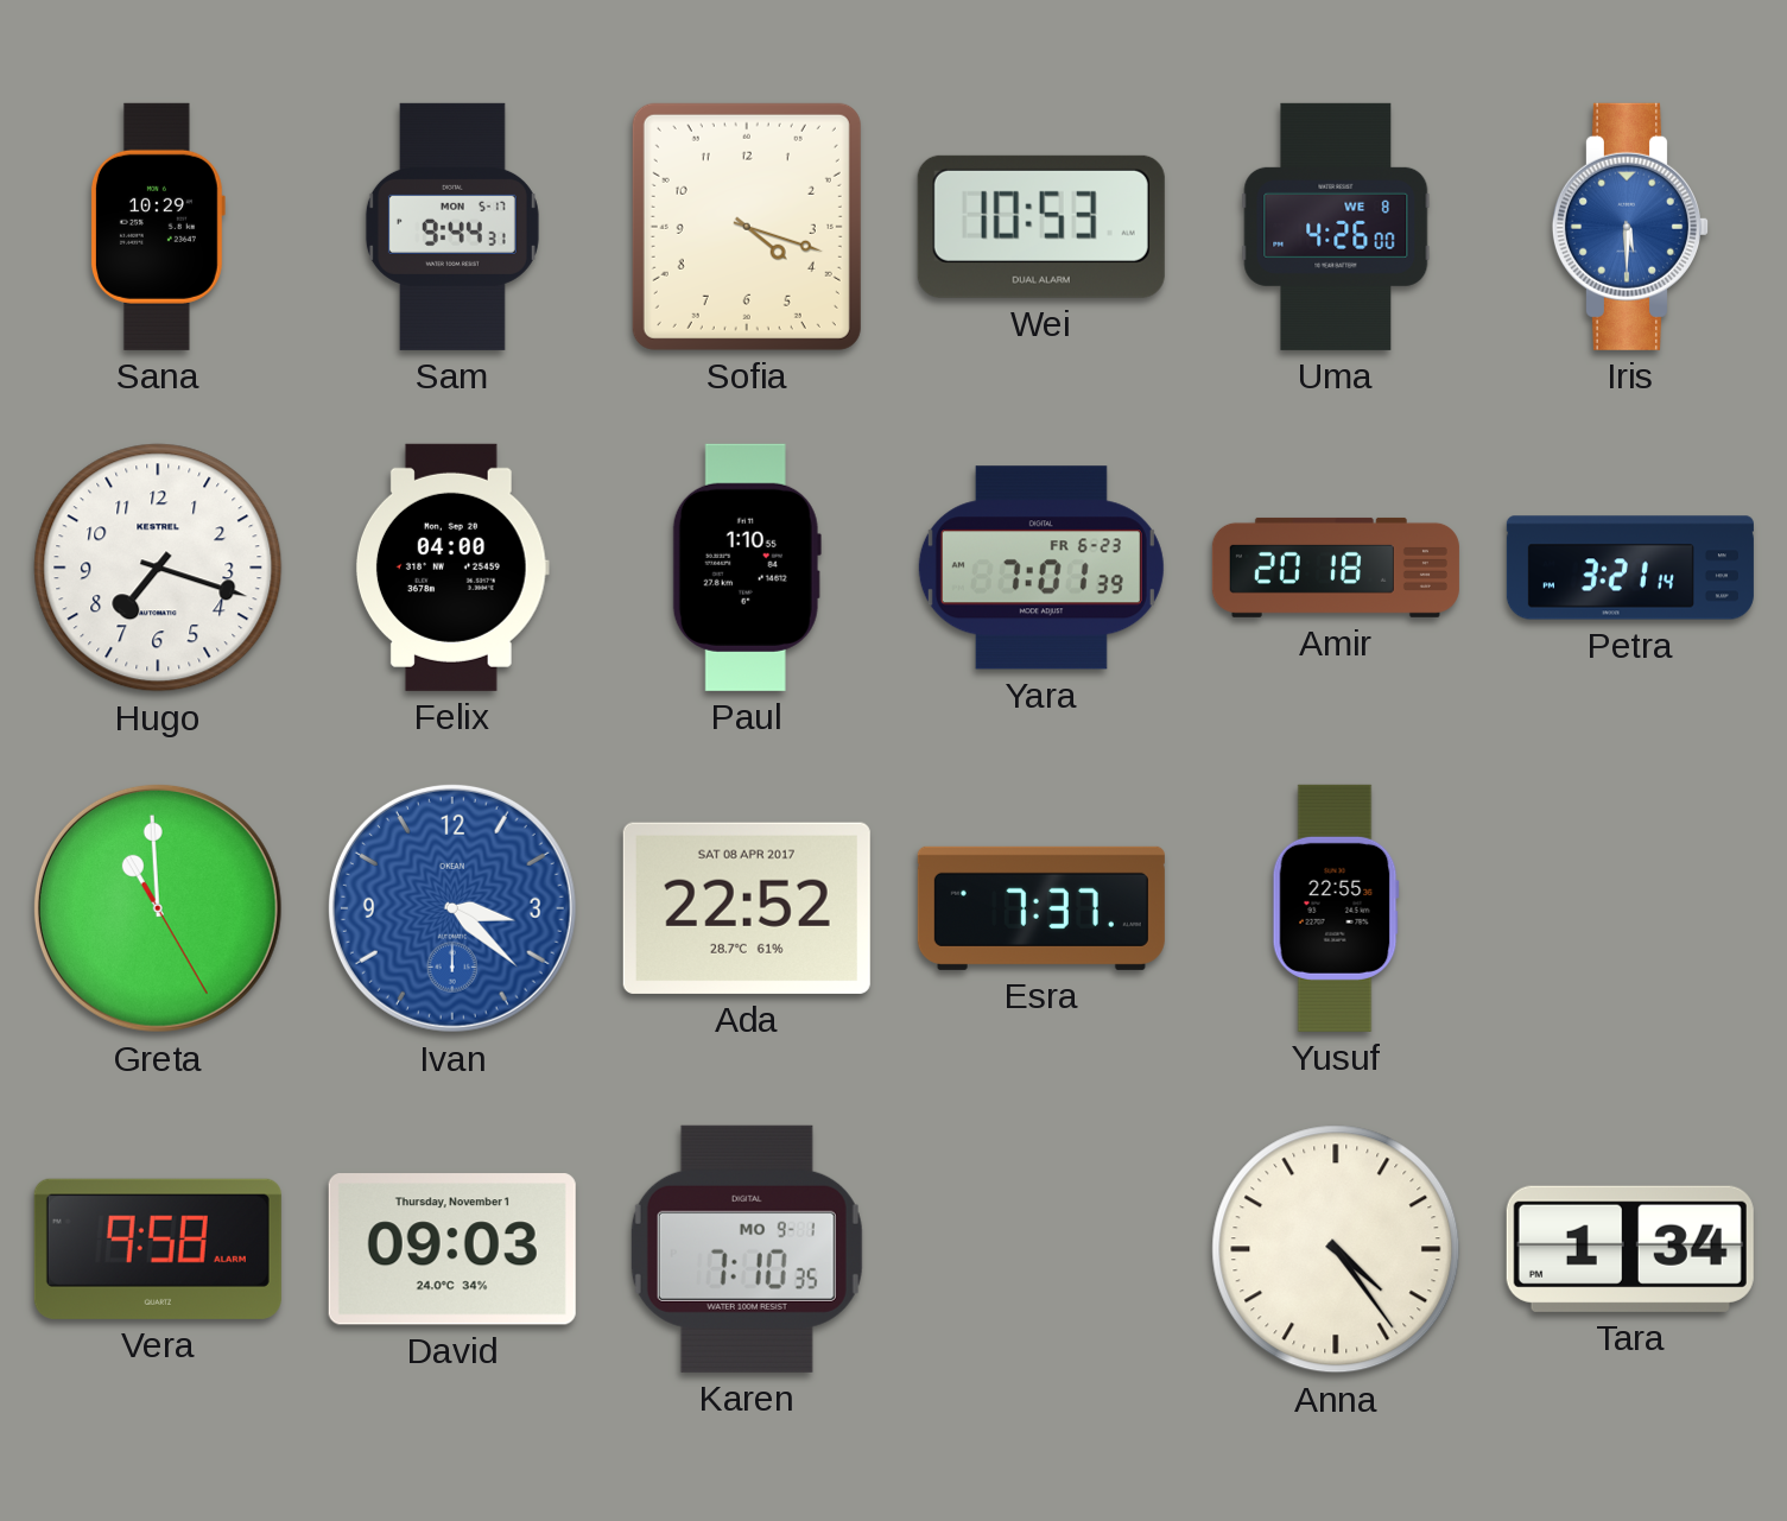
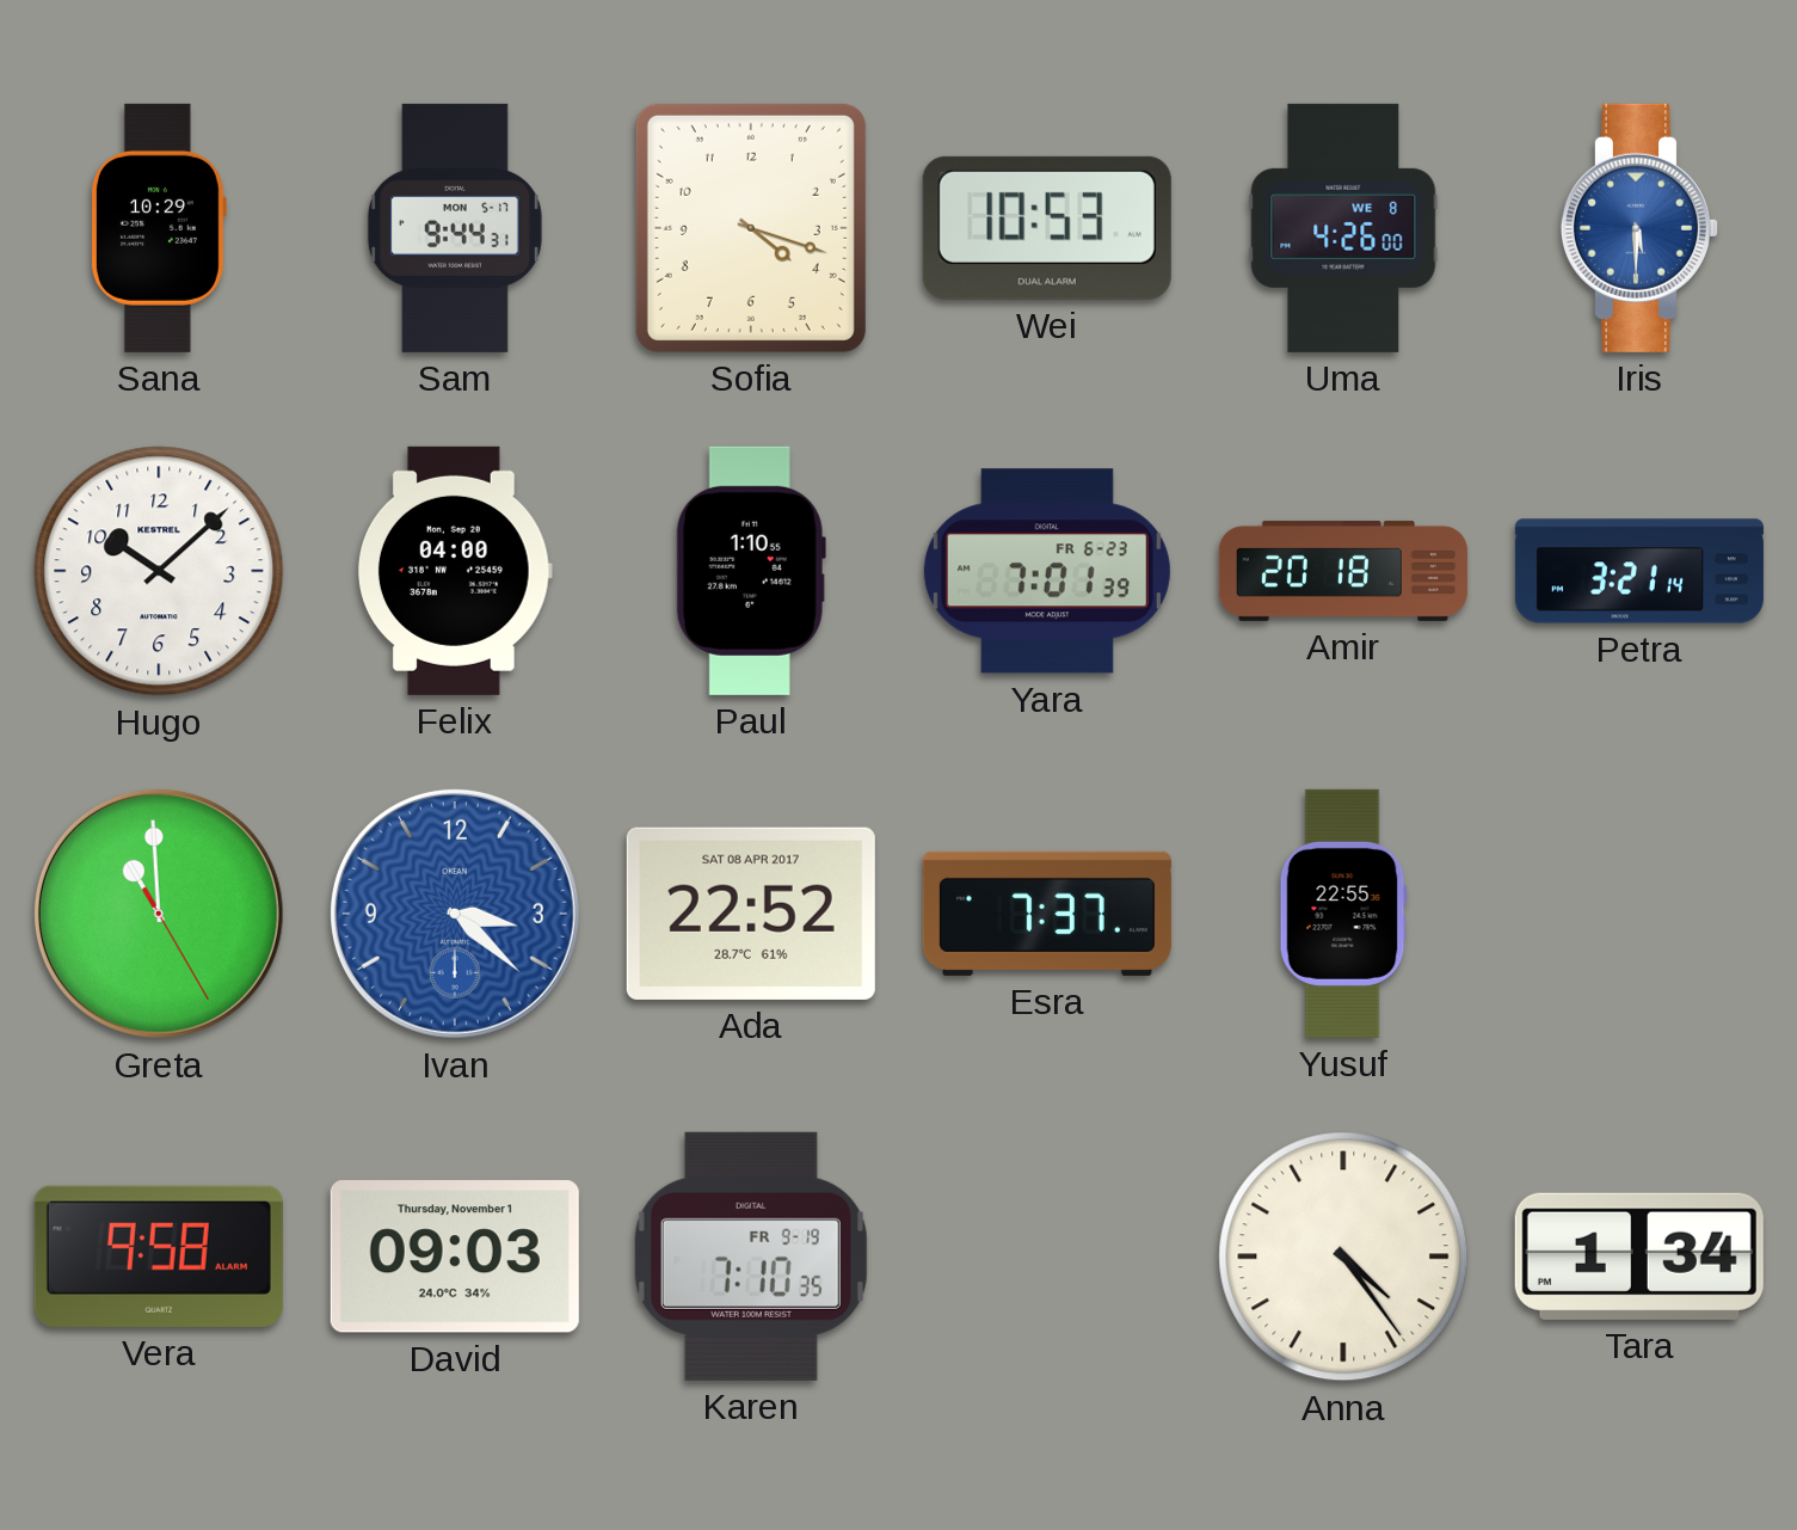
Hugo: 7:18 -> 10:08 (159, 571)
Karen date: MO 9-1 -> FR 9-19 (751, 1256)
